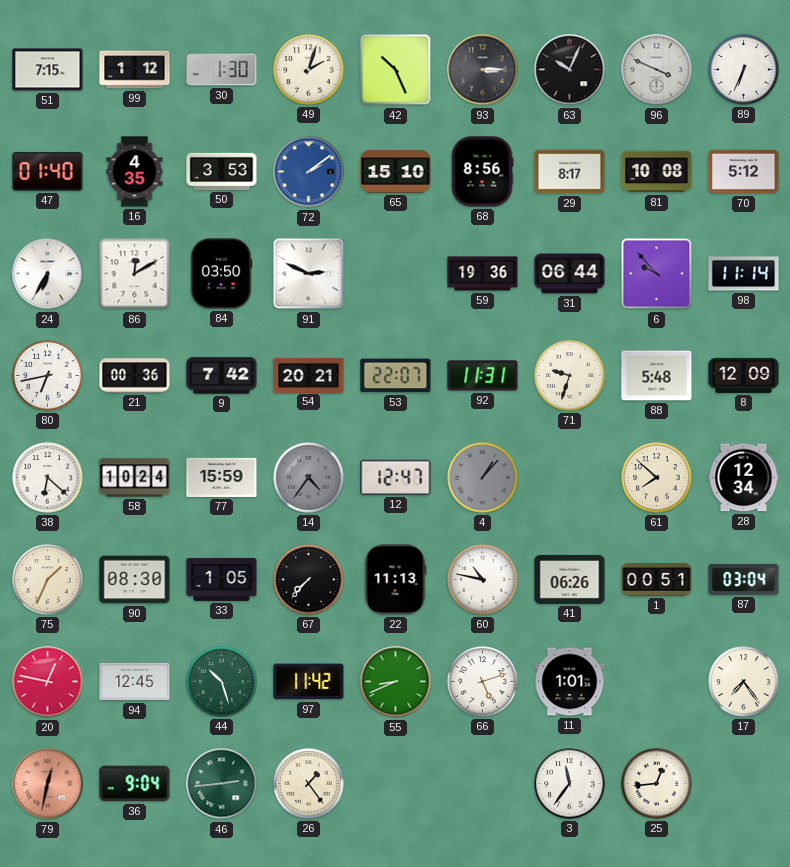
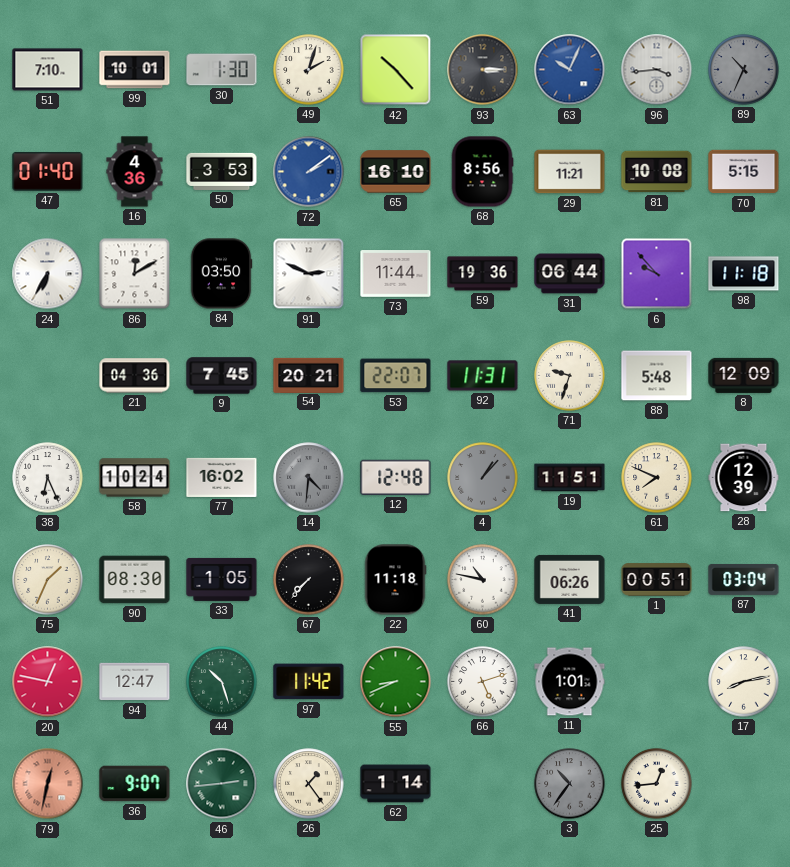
51: 7:15 -> 7:10 (48, 70)
99: 1:12 -> 10:01 (135, 70)
42: 10:26 -> 10:23 (396, 70)
63 dial: black -> blue (570, 70)
96: 3:49 -> 3:44 (657, 70)
89: 6:34 -> 10:34 (744, 70)
89 dial: white -> grey (744, 70)
16: 4:35 -> 4:36 (135, 172)
65: 15:10 -> 16:10 (396, 172)
29: 8:17 -> 11:21 (570, 172)
70: 5:12 -> 5:15 (744, 172)
73: none -> 11:44 (396, 274)
98: 11:14 -> 11:18 (744, 274)
80: 6:43 -> none (48, 376)
21: 00:36 -> 04:36 (135, 376)
9: 7:42 -> 7:45 (222, 376)
38: 6:22 -> 6:26 (48, 478)
77: 15:59 -> 16:02 (222, 477)
14: 4:36 -> 4:31 (309, 478)
12: 12:47 -> 12:48 (396, 477)
19: none -> 11:51 (570, 478)
61: 7:52 -> 7:49 (657, 478)
28: 12:34 -> 12:39 (744, 478)
22: 11:13 -> 11:18 (395, 580)
94: 12:45 -> 12:47 (135, 682)
17: 7:24 -> 8:13 (744, 682)
36: 9:04 -> 9:07 (135, 784)
62: none -> 1:14 (396, 784)
3: 11:36 -> 10:36 (570, 784)
3 dial: white -> grey (570, 784)
